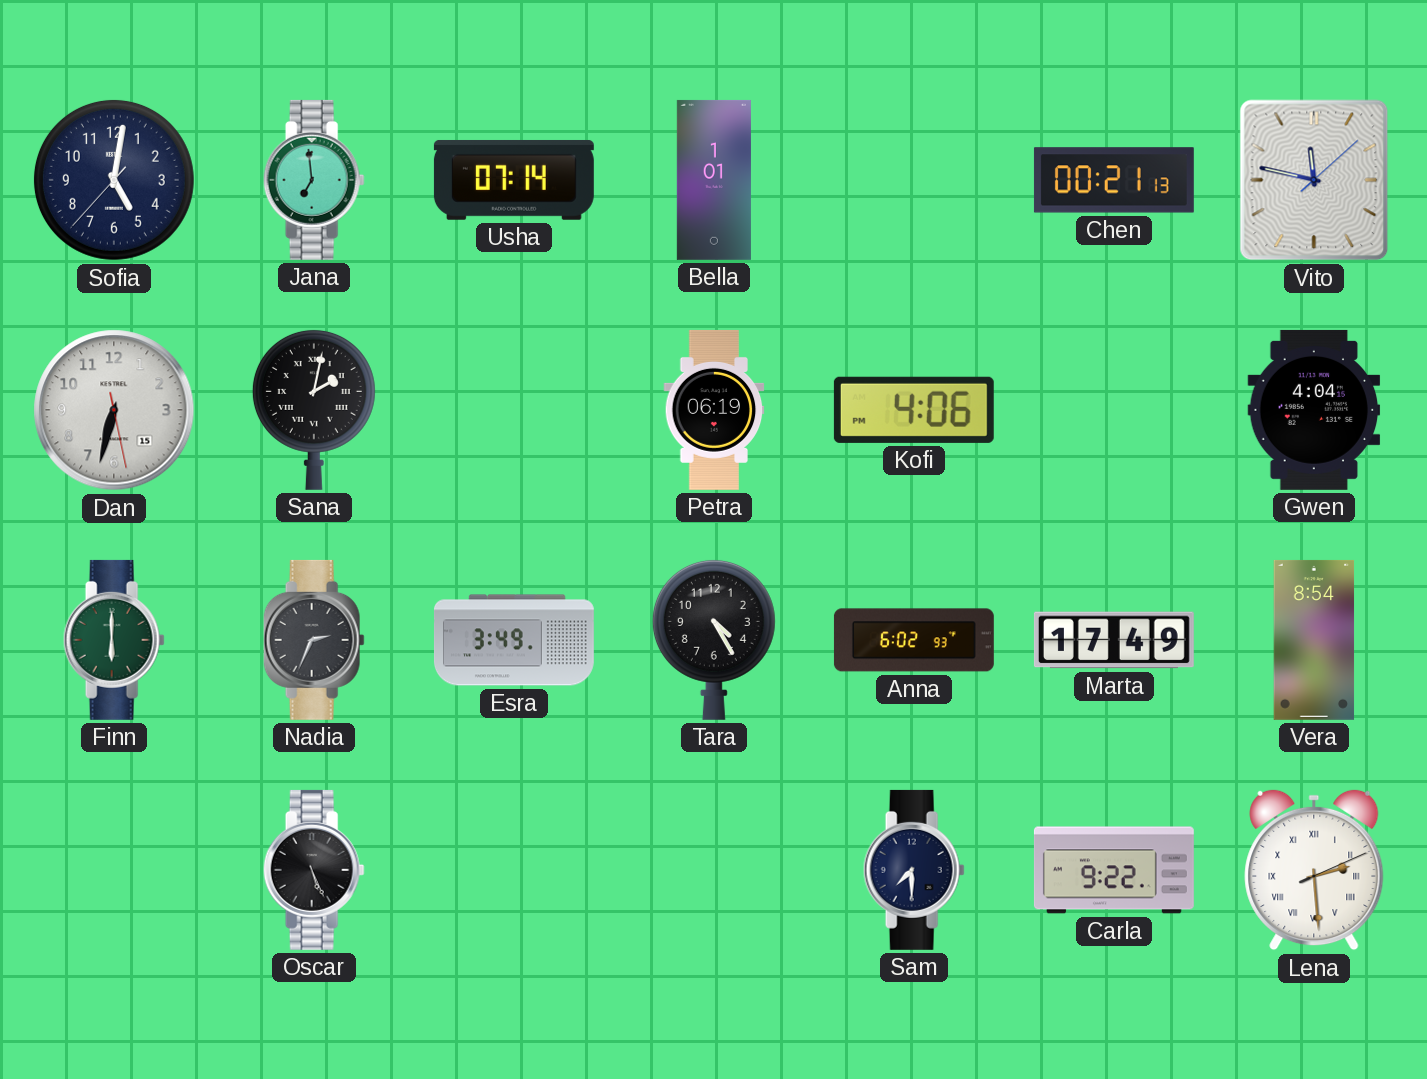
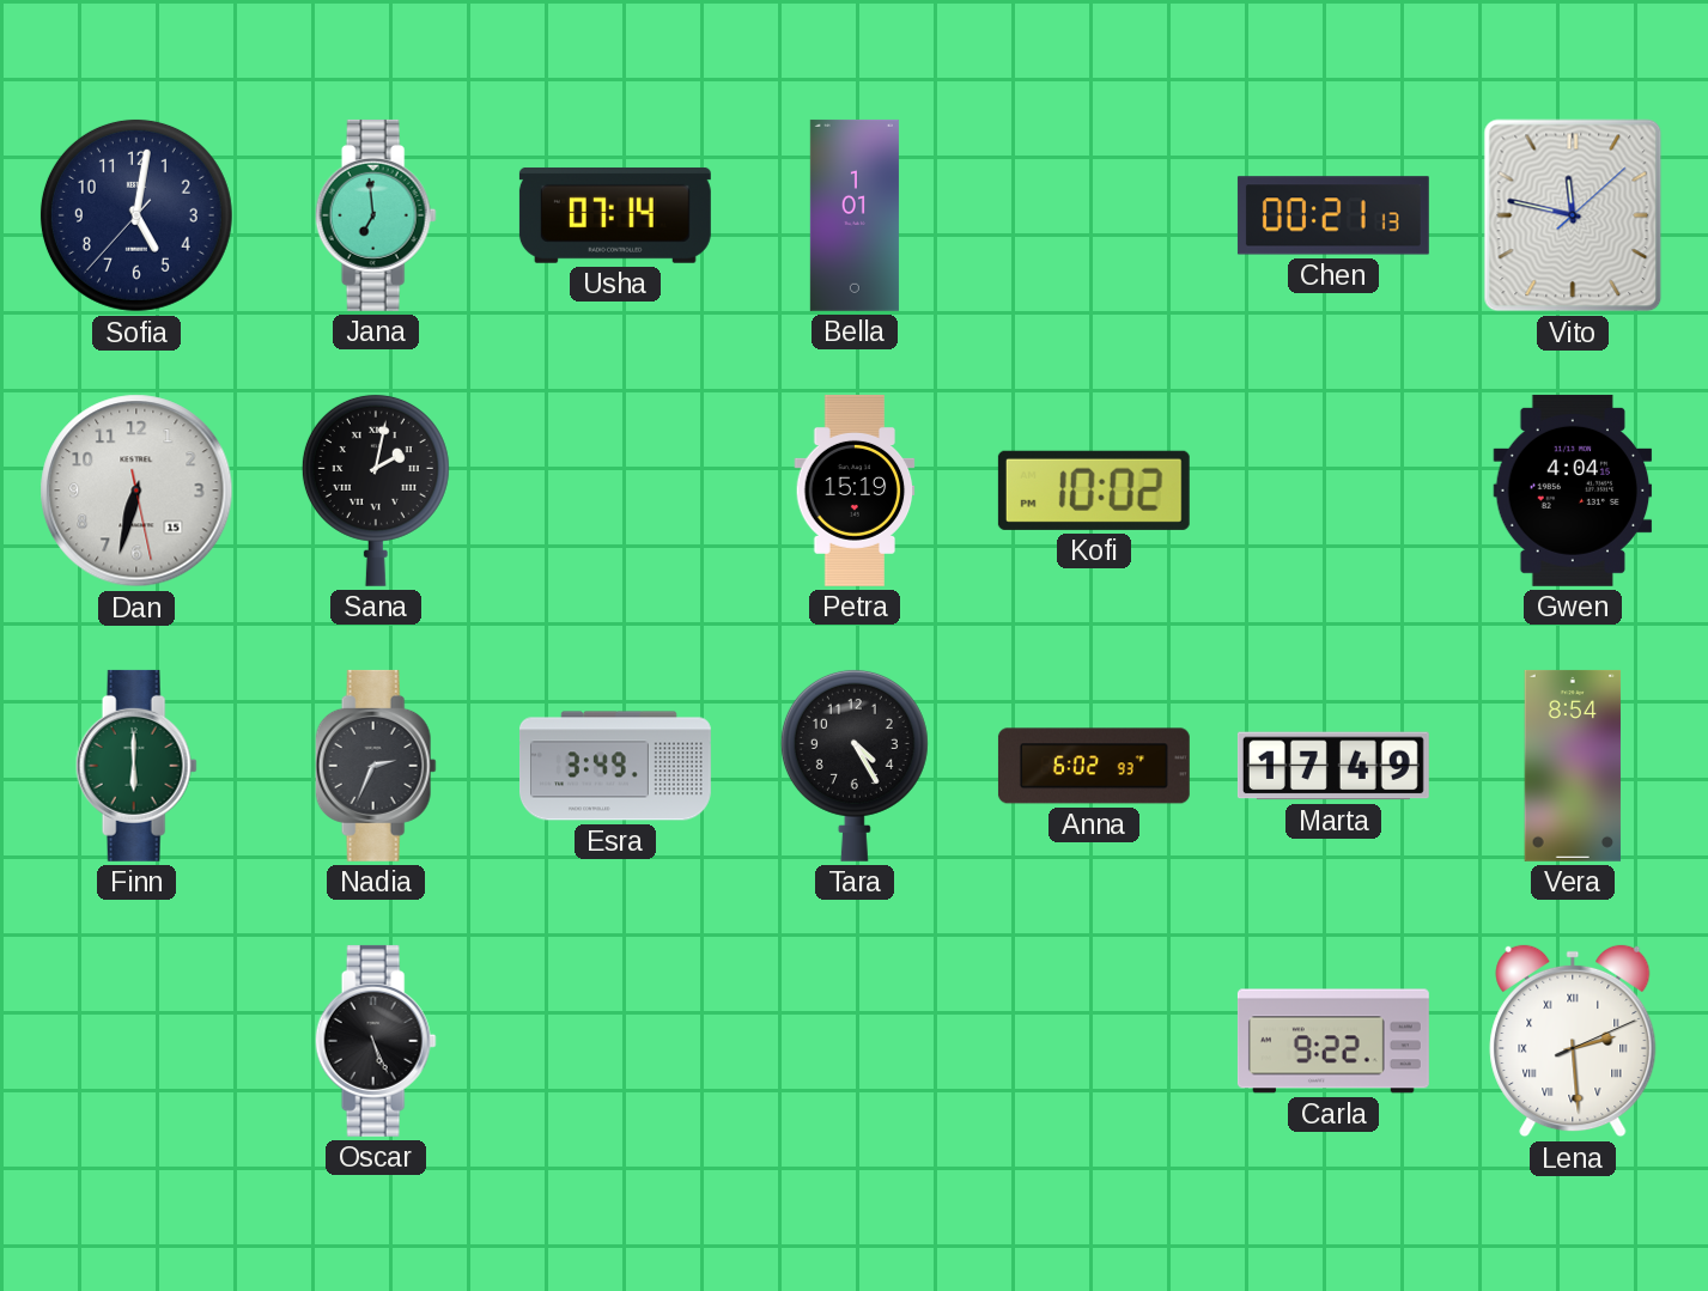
Petra: 06:19 -> 15:19 (855, 491)
Kofi: 4:06 -> 10:02 (1094, 491)
Sam: 7:30 -> none (914, 870)
